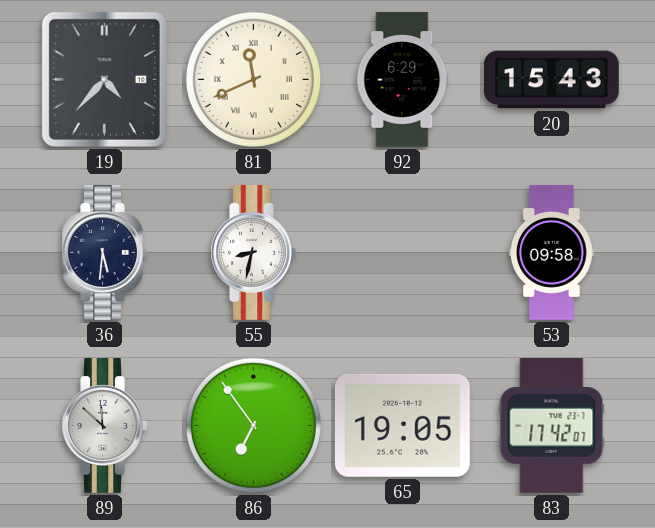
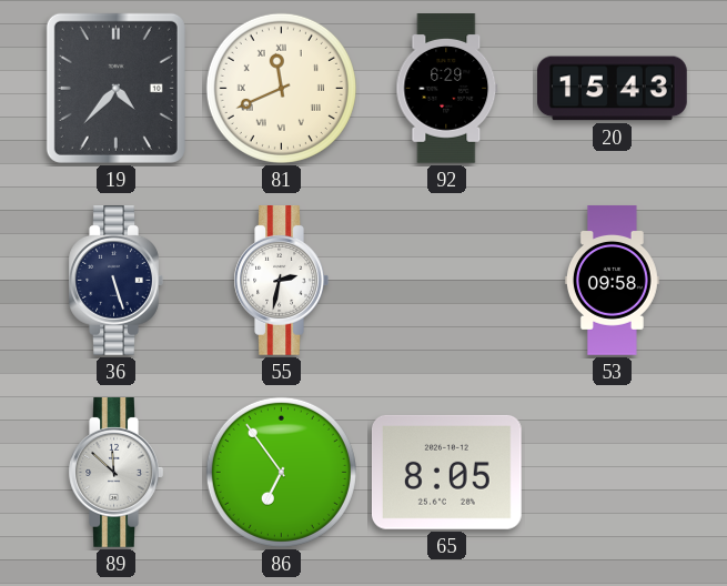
36: 5:31 -> 5:27 (115, 281)
55: 8:32 -> 2:32 (281, 281)
65: 19:05 -> 8:05 (446, 472)
83: 17:42 -> none (552, 426)
